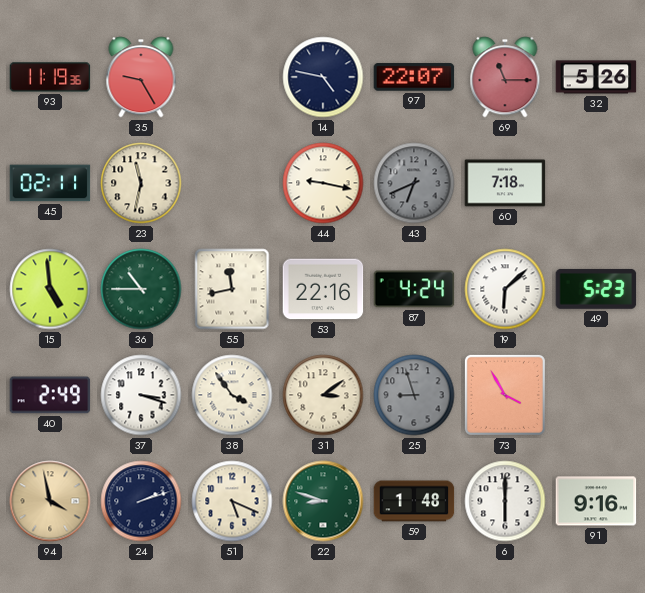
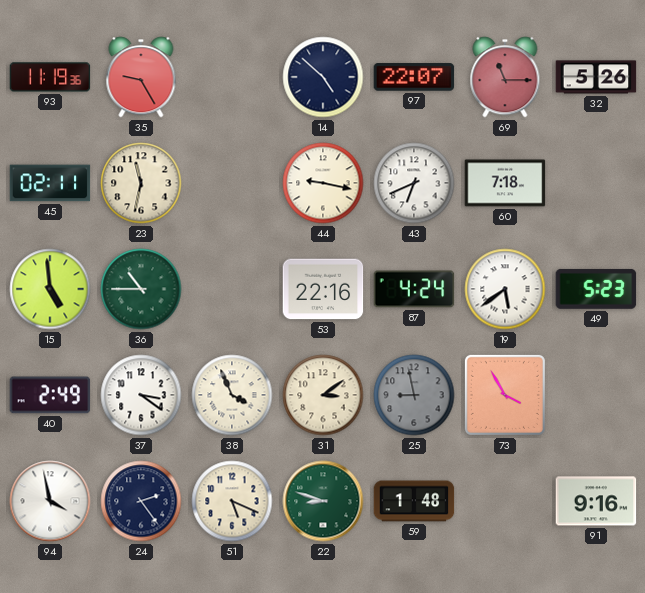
14: 4:47 -> 4:52 (323, 77)
43 dial: grey -> white (414, 183)
55: 11:43 -> none (232, 289)
19: 6:08 -> 5:39 (505, 289)
37: 3:18 -> 3:21 (141, 395)
38: 3:54 -> 3:56 (232, 395)
25: 8:57 -> 8:58 (414, 395)
94 dial: champagne -> white (50, 501)
24: 2:12 -> 2:24 (141, 501)
6: 6:00 -> none (505, 501)
